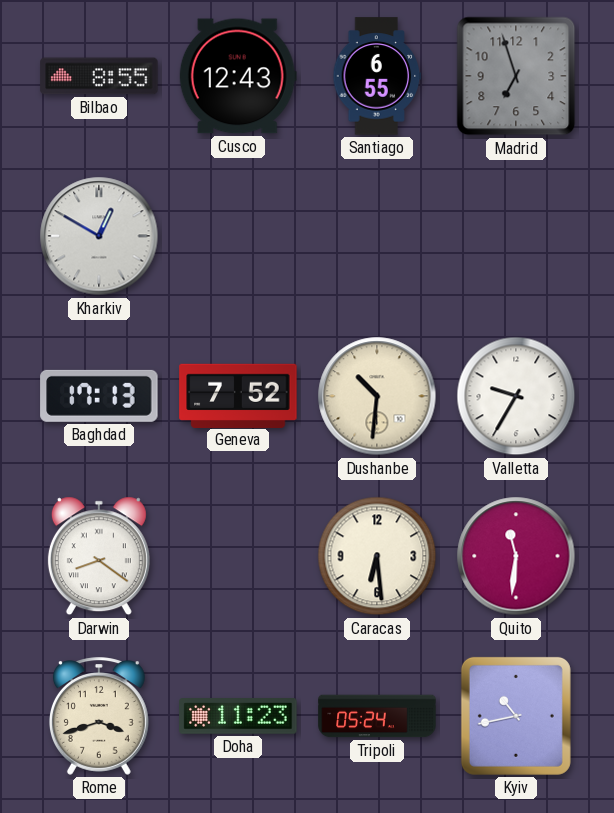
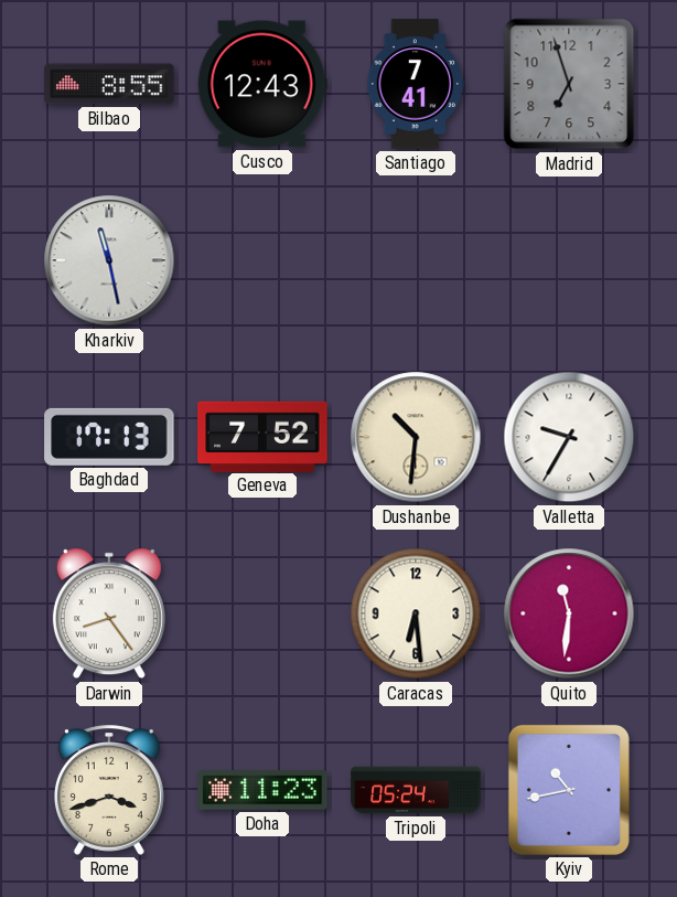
Santiago: 6:55 -> 7:41 (416, 84)
Kharkiv: 12:50 -> 11:28 (109, 260)
Darwin: 8:21 -> 8:24 (109, 613)
